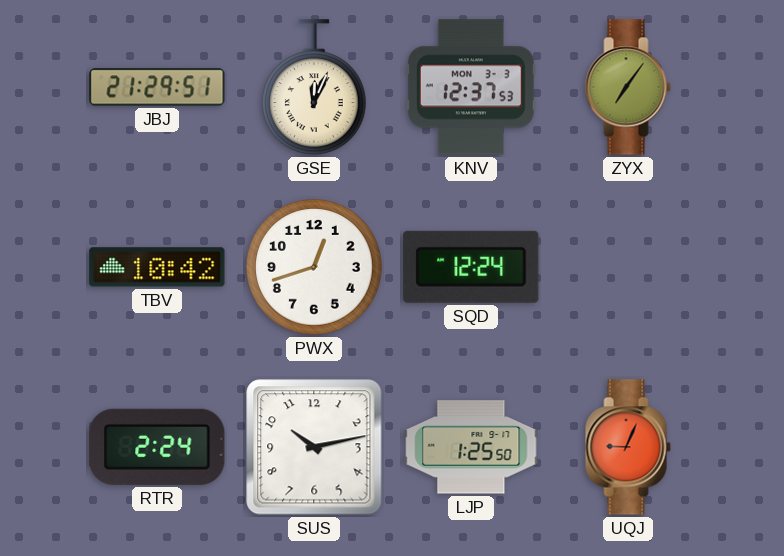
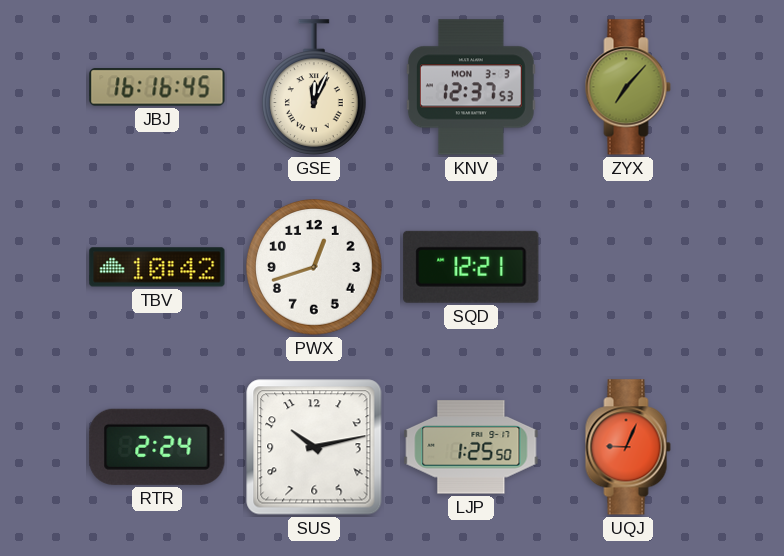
JBJ: 21:29 -> 16:16 (157, 87)
ZYX: 7:06 -> 7:07 (628, 87)
SQD: 12:24 -> 12:21 (471, 267)
